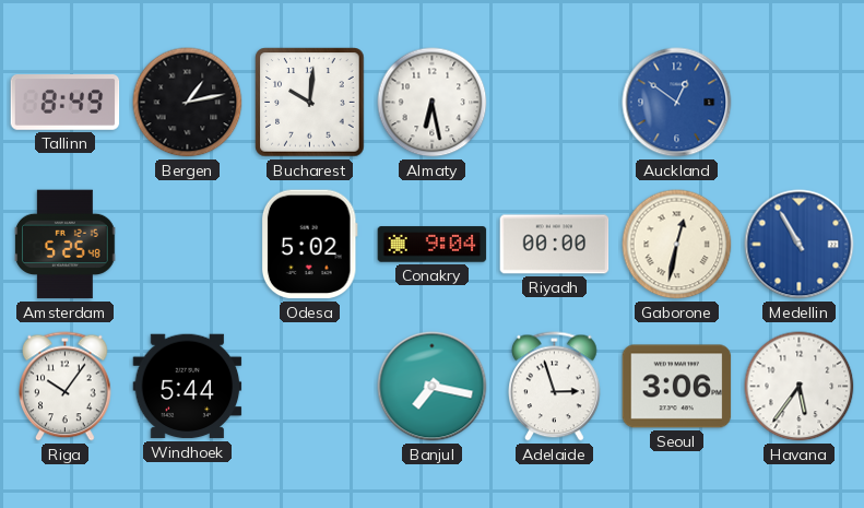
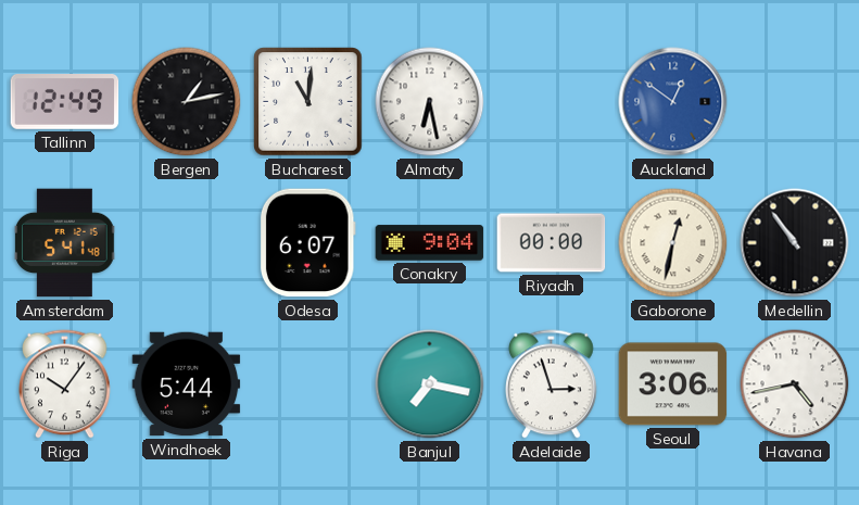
Tallinn: 8:49 -> 12:49 (65, 102)
Bucharest: 10:01 -> 11:01 (308, 102)
Amsterdam: 5:25 -> 5:41 (65, 243)
Odesa: 5:02 -> 6:07 (307, 243)
Medellin: 10:55 -> 10:54 (795, 243)
Medellin dial: blue -> black (795, 243)
Havana: 5:36 -> 4:43 (795, 384)
